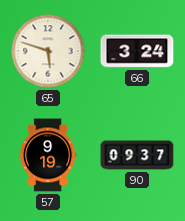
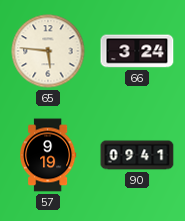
65: 5:48 -> 5:46 (48, 51)
90: 09:37 -> 09:41 (137, 155)
